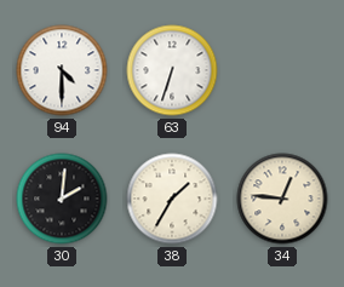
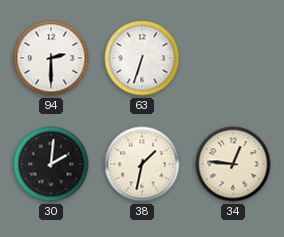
94: 4:30 -> 2:30 (51, 58)
38: 1:35 -> 1:32 (142, 164)
